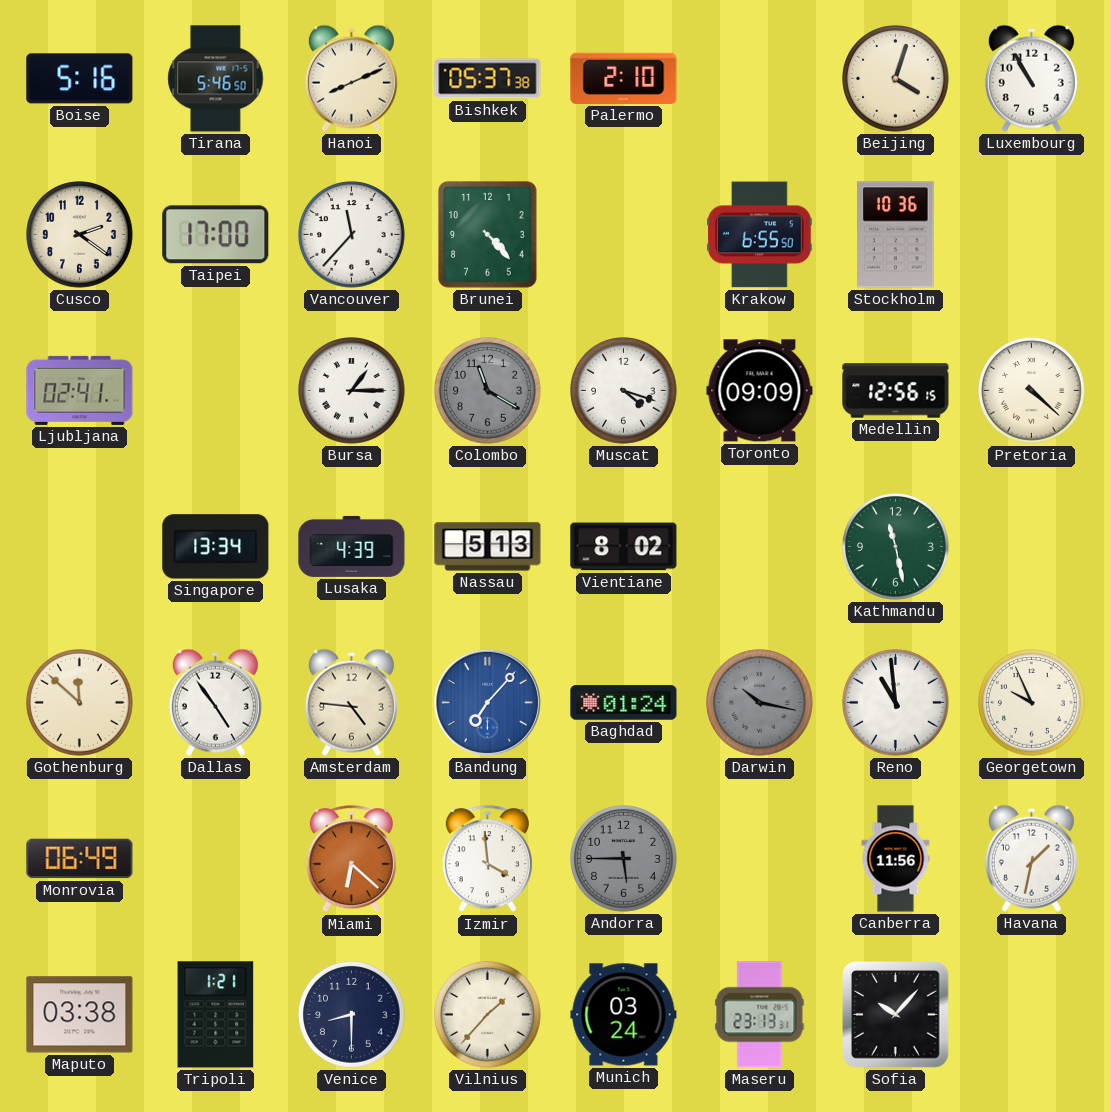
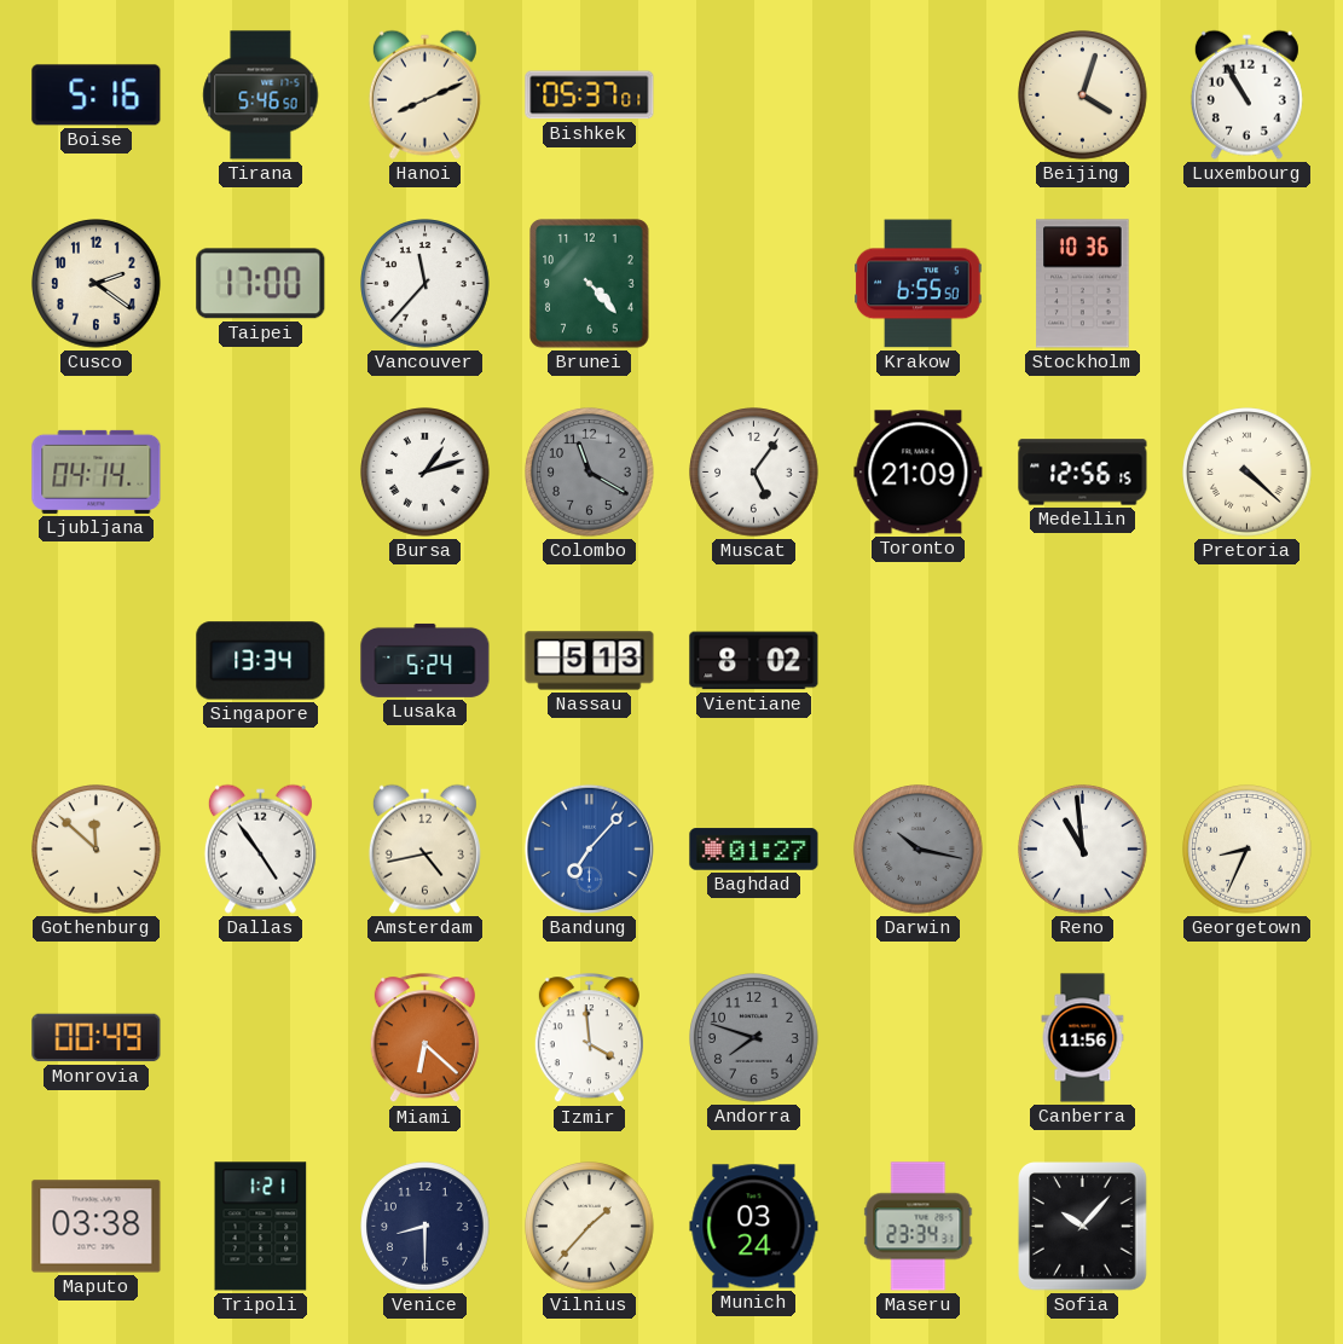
Bishkek: 05:37:38 -> 05:37:01 (590, 95)
Palermo: 2:10 -> none (624, 78)
Ljubljana: 02:41 -> 04:14 (97, 471)
Bursa: 1:15 -> 1:12 (426, 473)
Muscat: 4:18 -> 5:06 (754, 473)
Toronto: 09:09 -> 21:09 (919, 473)
Lusaka: 4:39 -> 5:24 (426, 660)
Kathmandu: 11:28 -> none (896, 547)
Amsterdam: 4:46 -> 4:43 (424, 848)
Baghdad: 01:24 -> 01:27 (754, 850)
Georgetown: 9:56 -> 8:34 (1248, 850)
Monrovia: 06:49 -> 00:49 (97, 1038)
Andorra: 5:45 -> 7:48 (754, 1038)
Havana: 1:32 -> none (1031, 858)
Maseru: 23:13 -> 23:34 (919, 1227)
